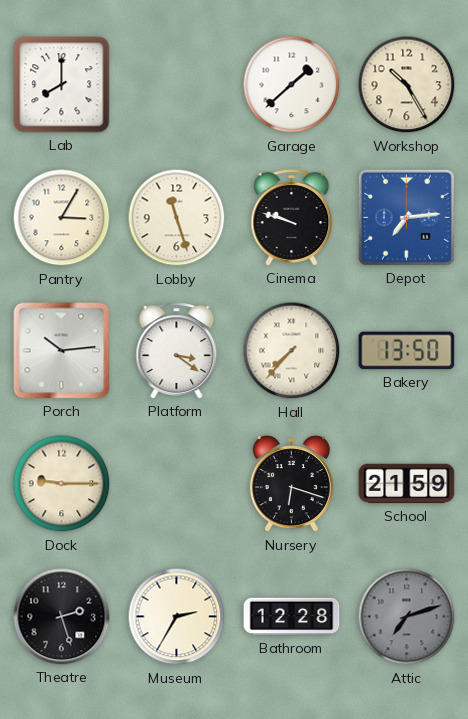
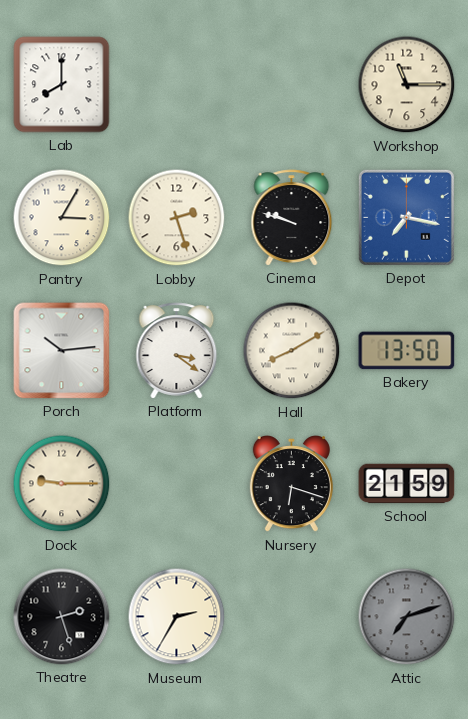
Garage: 1:38 -> none (292, 85)
Workshop: 10:25 -> 11:15 (407, 85)
Lobby: 11:27 -> 2:27 (177, 218)
Depot: 7:14 -> 7:17 (406, 217)
Hall: 7:37 -> 8:10 (292, 351)
Bathroom: 12:28 -> none (292, 617)
